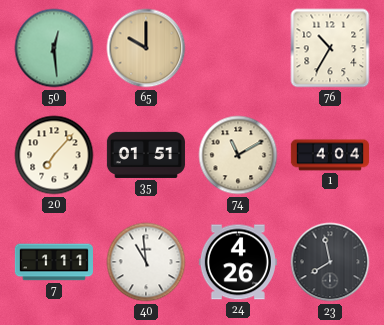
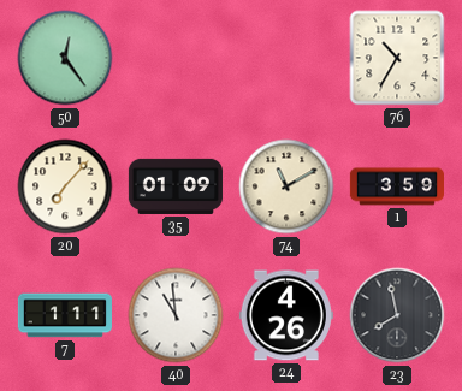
50: 12:29 -> 12:24 (65, 58)
65: 10:00 -> none (146, 48)
35: 01:51 -> 01:09 (176, 186)
1: 4:04 -> 3:59 (396, 186)
